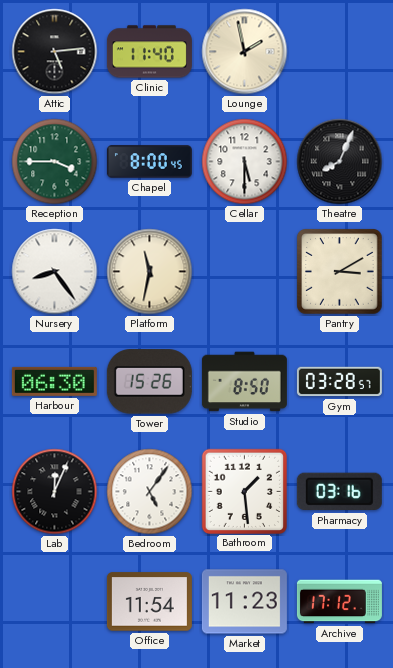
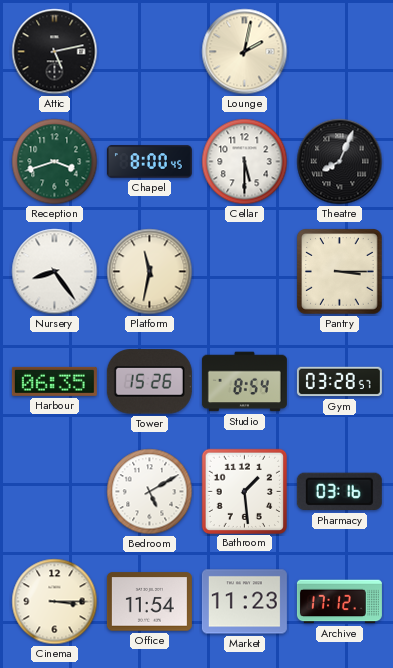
Attic: 5:14 -> 5:13 (55, 52)
Clinic: 11:40 -> none (149, 52)
Lounge: 1:58 -> 2:02 (245, 52)
Reception: 3:45 -> 3:42 (55, 162)
Pantry: 3:10 -> 3:15 (340, 272)
Harbour: 06:30 -> 06:35 (54, 381)
Studio: 8:50 -> 8:54 (244, 382)
Lab: 12:04 -> none (55, 492)
Bedroom: 5:06 -> 5:10 (150, 492)
Cinema: none -> 3:15 (55, 602)
